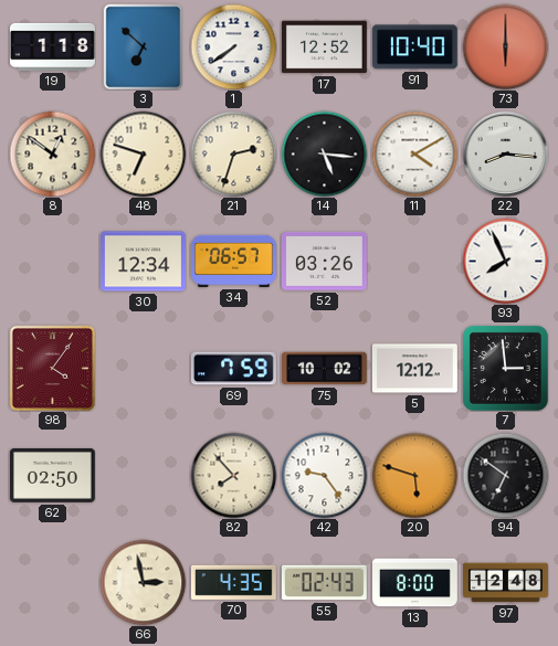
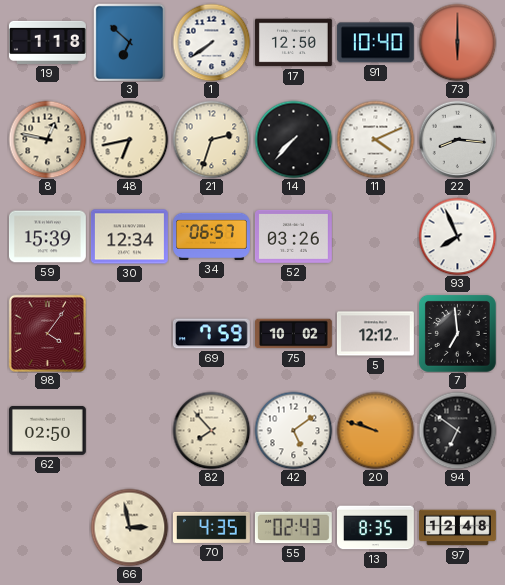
17: 12:52 -> 12:50 (293, 43)
8: 12:51 -> 12:47 (47, 139)
48: 6:48 -> 6:43 (129, 139)
14: 5:16 -> 7:37 (293, 139)
11: 4:10 -> 4:11 (375, 139)
59: none -> 15:39 (47, 237)
7: 2:59 -> 6:59 (457, 333)
42: 9:24 -> 5:09 (293, 430)
20: 5:48 -> 9:48 (375, 430)
13: 8:00 -> 8:35 (376, 528)
